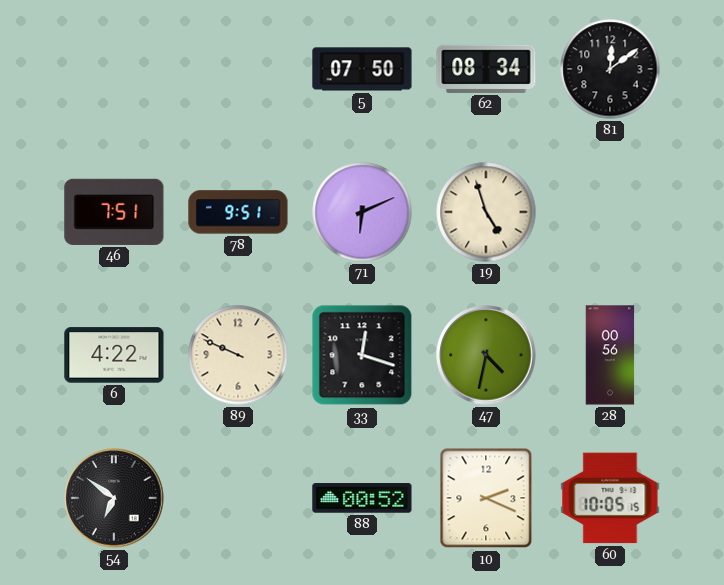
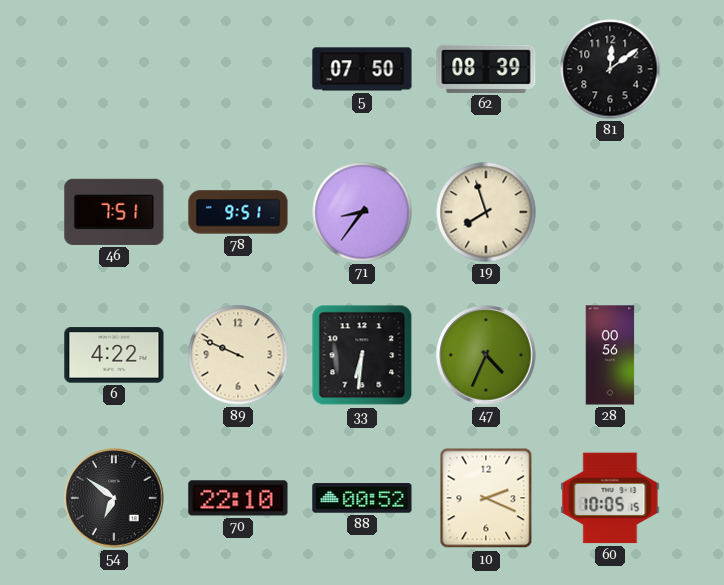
62: 08:34 -> 08:39 (486, 69)
71: 6:11 -> 8:36 (362, 212)
19: 4:57 -> 7:57 (486, 212)
33: 12:18 -> 6:31 (362, 355)
47: 4:32 -> 4:34 (486, 355)
70: none -> 22:10 (238, 498)
